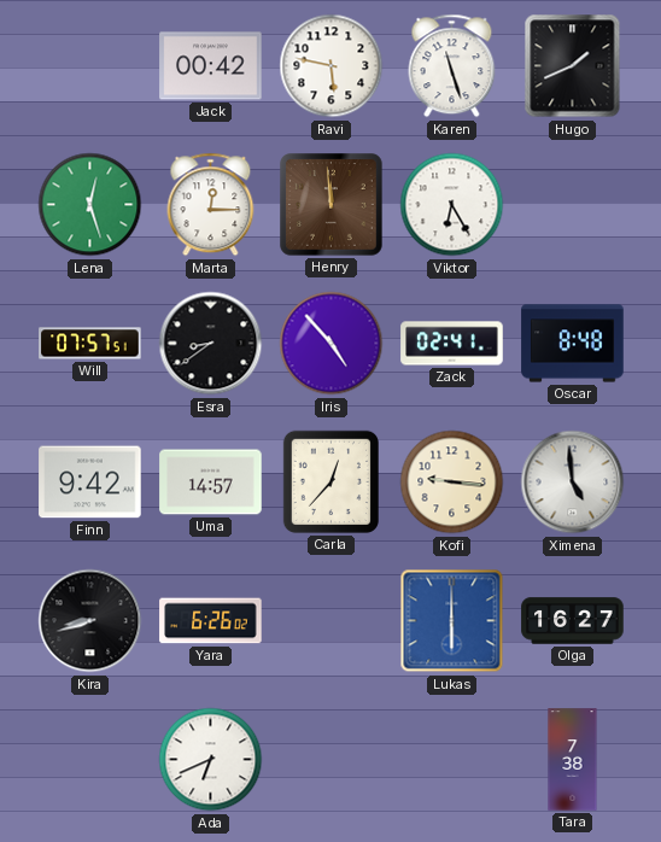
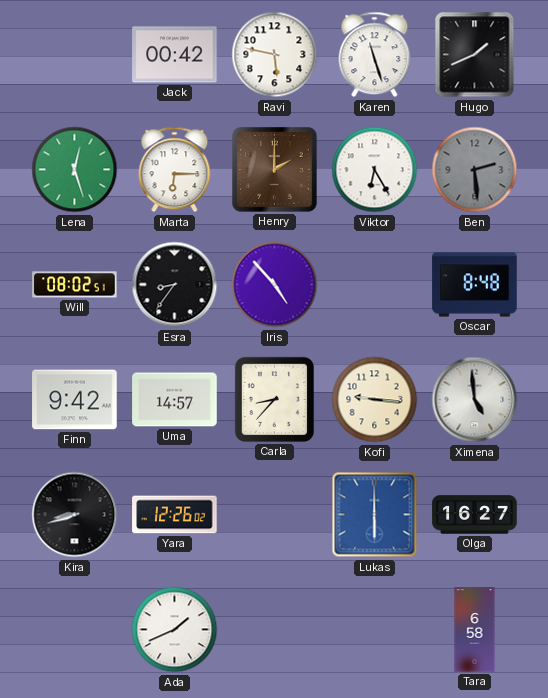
Marta: 12:15 -> 6:15 (175, 170)
Henry: 11:59 -> 2:00 (275, 170)
Ben: none -> 2:29 (475, 170)
Will: 07:57 -> 08:02 (75, 285)
Esra: 8:39 -> 8:36 (175, 285)
Zack: 02:41 -> none (452, 344)
Carla: 12:37 -> 8:37 (274, 399)
Yara: 6:26 -> 12:26 (175, 515)
Ada: 6:41 -> 1:41 (175, 630)
Tara: 7:38 -> 6:58 (475, 630)
